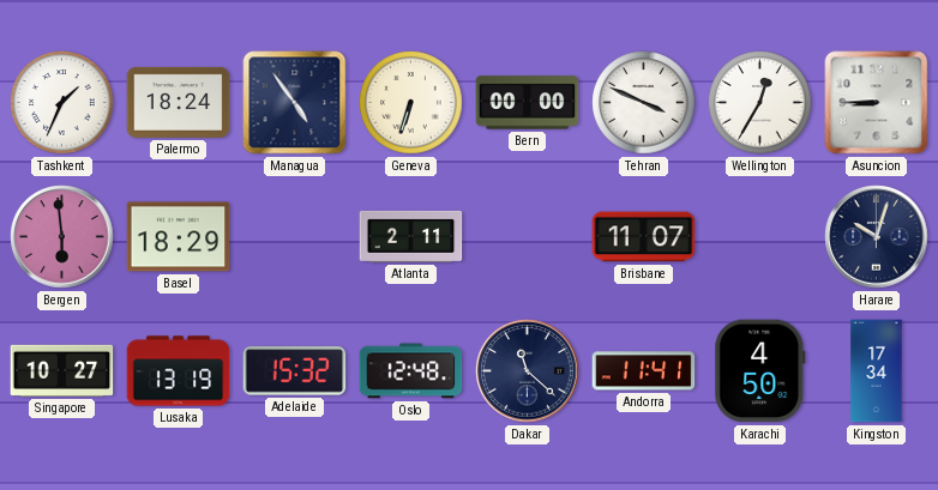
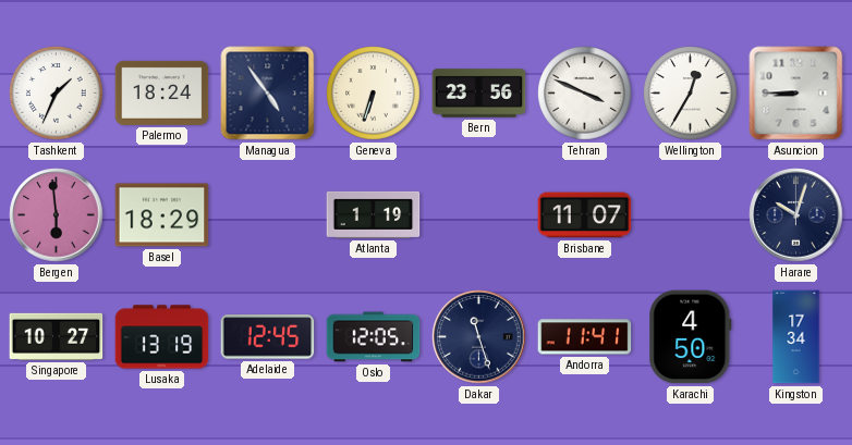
Bern: 00:00 -> 23:56 (479, 94)
Atlanta: 2:11 -> 1:19 (374, 214)
Adelaide: 15:32 -> 12:45 (268, 337)
Oslo: 12:48 -> 12:05 (374, 337)
Dakar: 11:22 -> 11:27 (479, 337)
